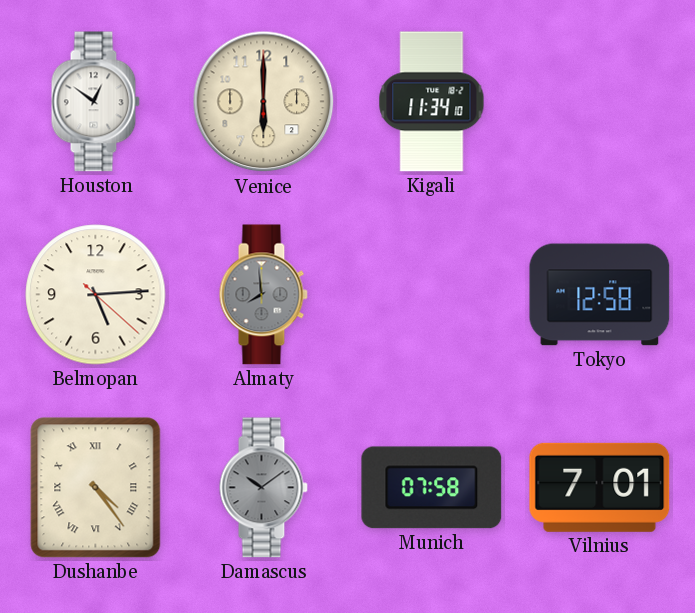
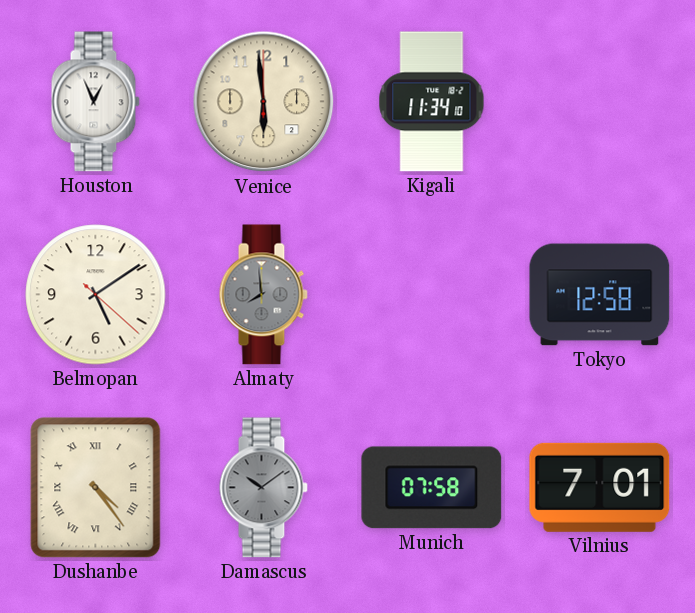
Houston: 12:51 -> 12:56 (95, 102)
Venice: 6:00 -> 5:59 (264, 102)
Belmopan: 5:14 -> 5:09 (96, 295)
